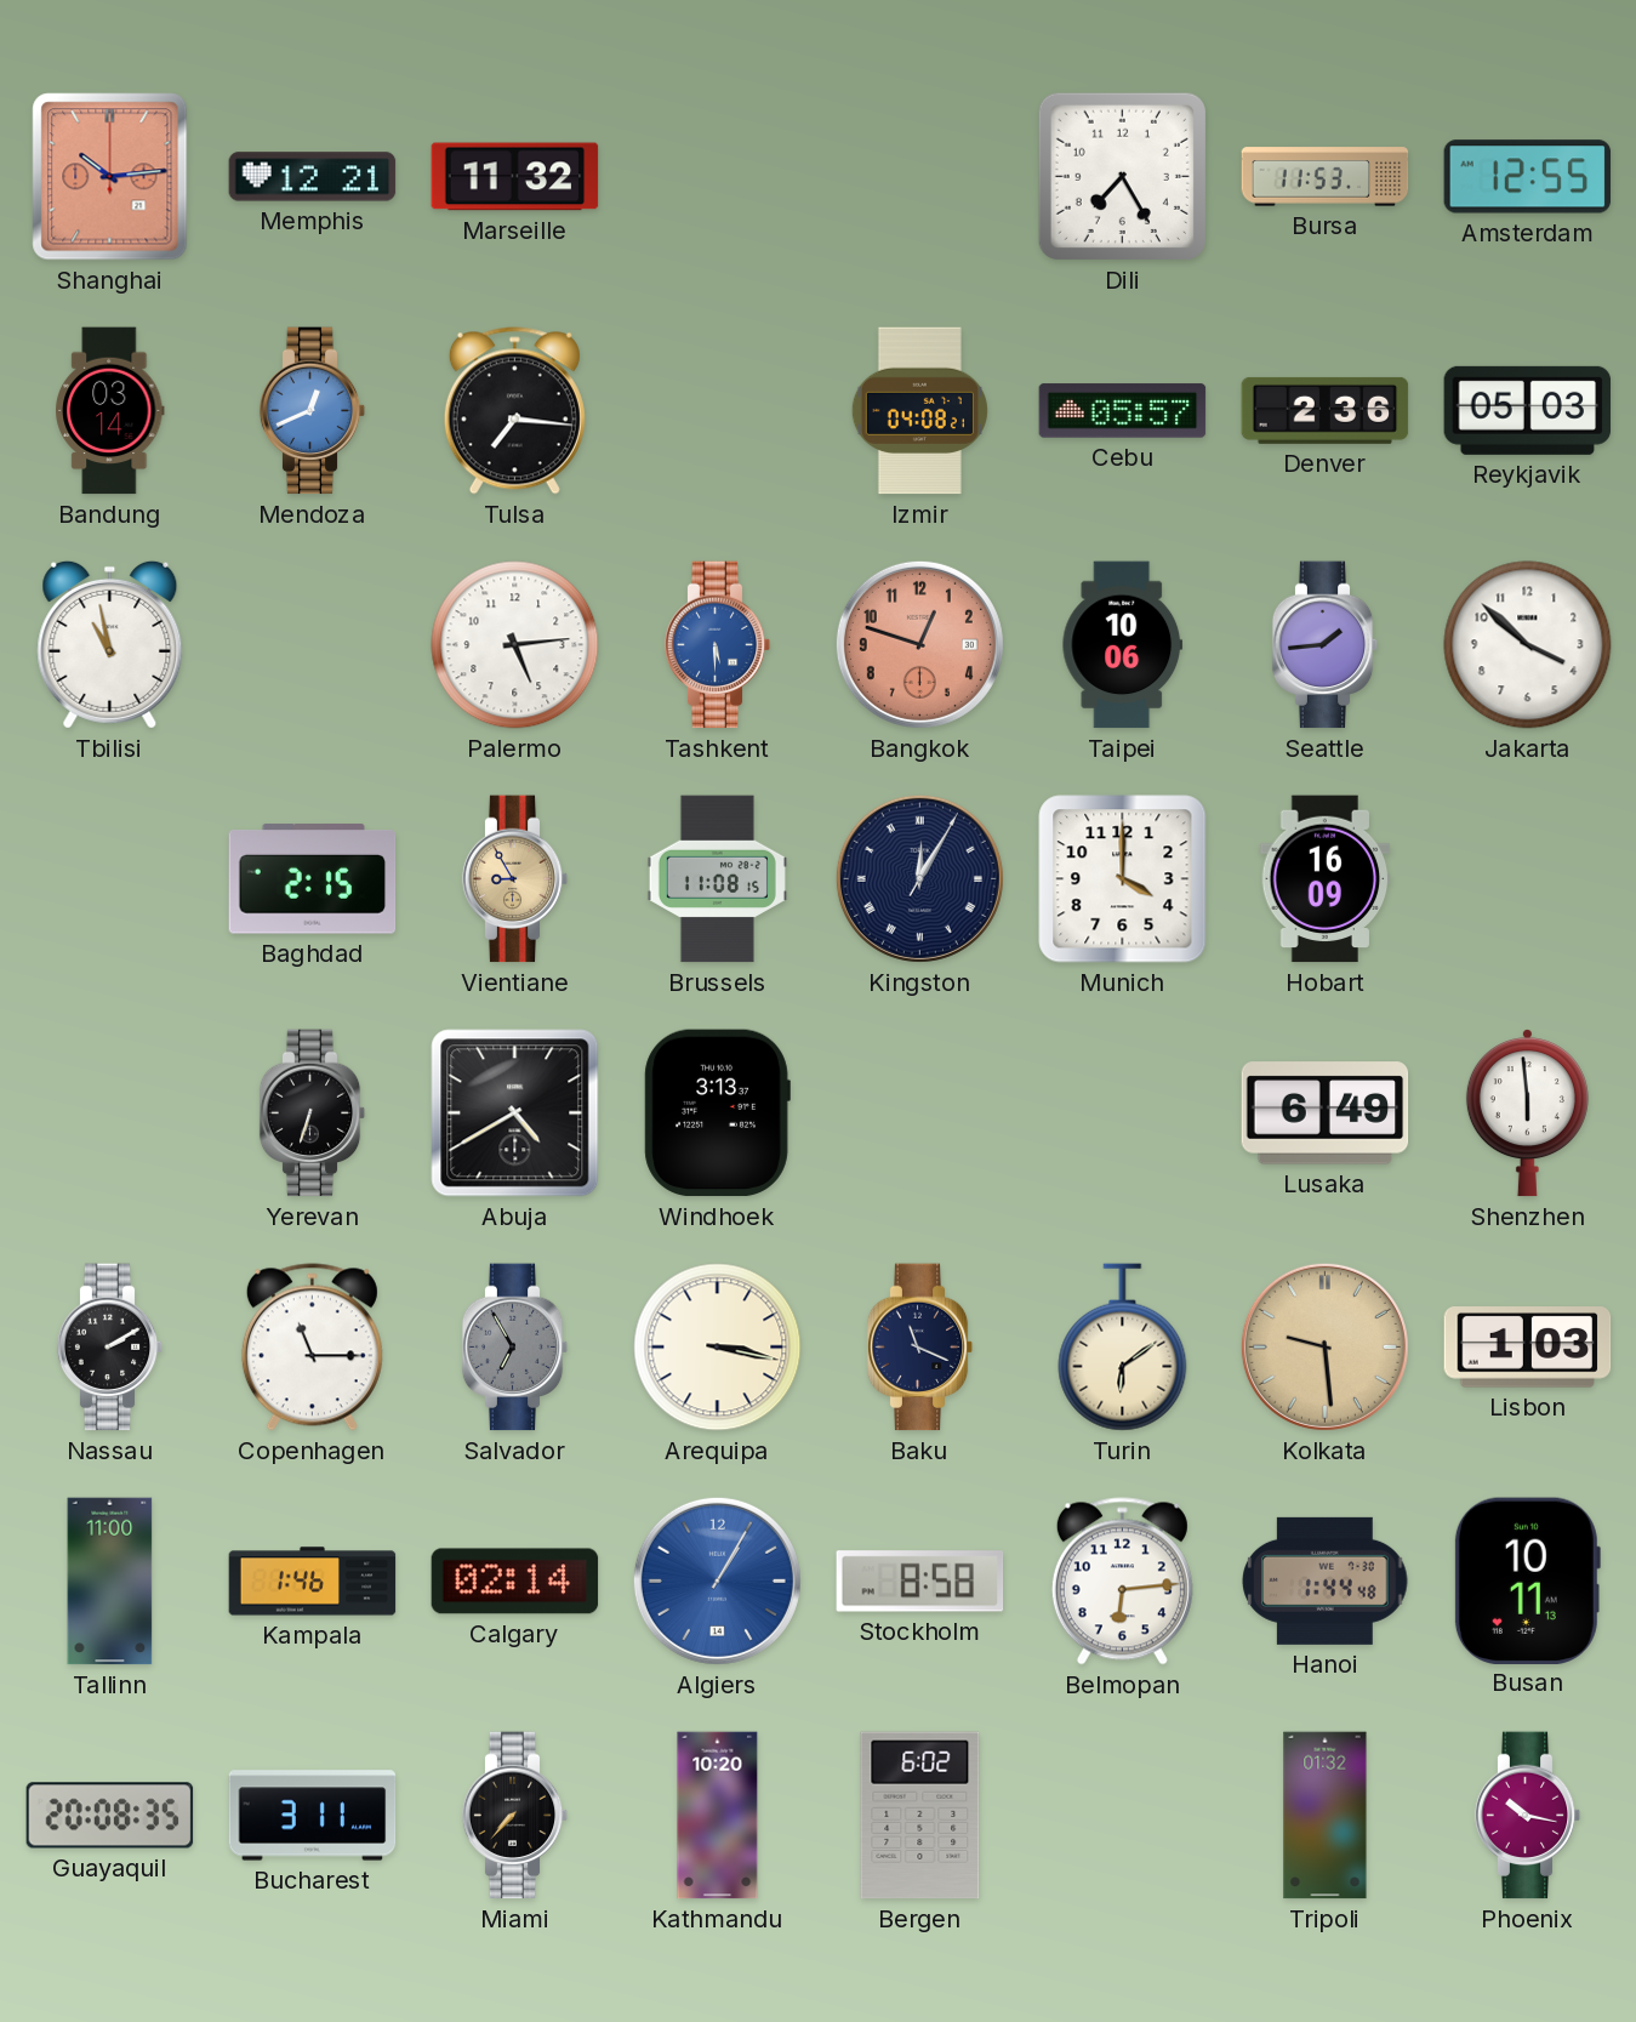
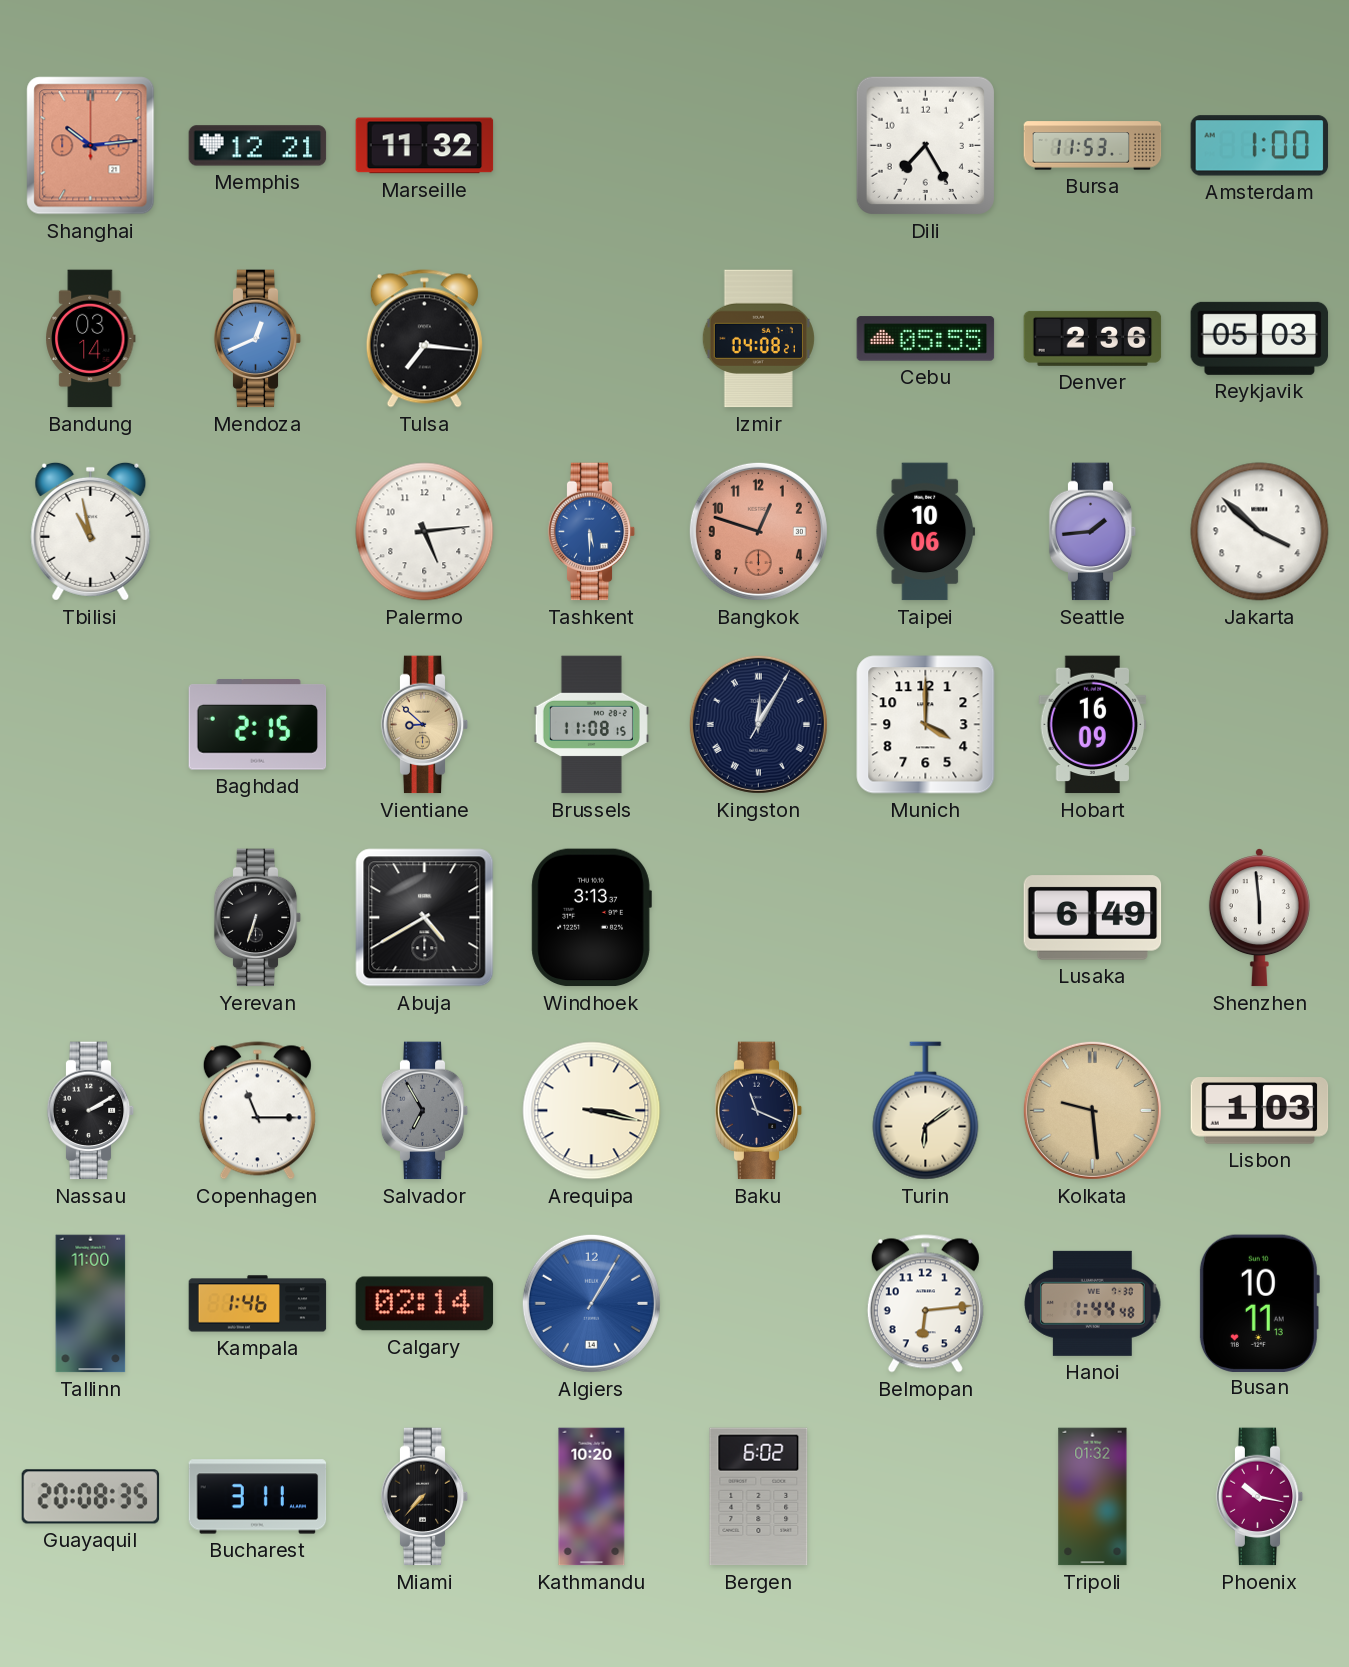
Amsterdam: 12:55 -> 1:00 (1260, 146)
Cebu: 05:57 -> 05:55 (926, 339)
Vientiane: 8:55 -> 8:52 (425, 725)
Stockholm: 8:58 -> none (920, 1582)
